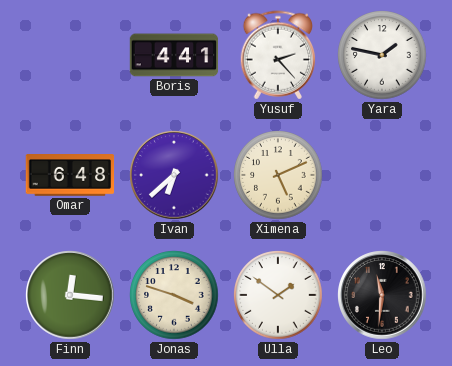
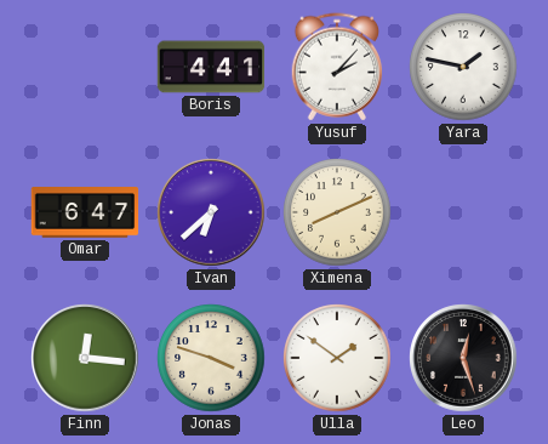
Yusuf: 2:23 -> 2:07 (337, 67)
Omar: 6:48 -> 6:47 (85, 212)
Ximena: 5:11 -> 8:11 (337, 212)
Leo: 11:31 -> 12:27 (463, 358)
